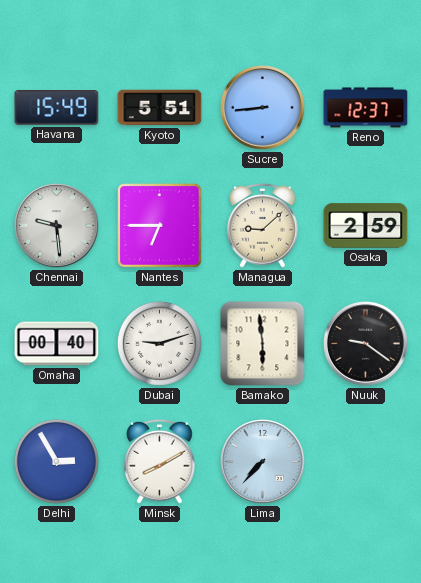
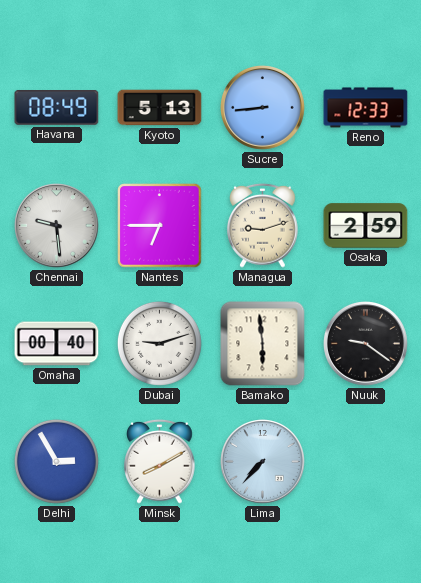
Havana: 15:49 -> 08:49 (57, 108)
Kyoto: 5:51 -> 5:13 (160, 108)
Reno: 12:37 -> 12:33 (366, 108)
Managua: 9:08 -> 9:12 (263, 225)
